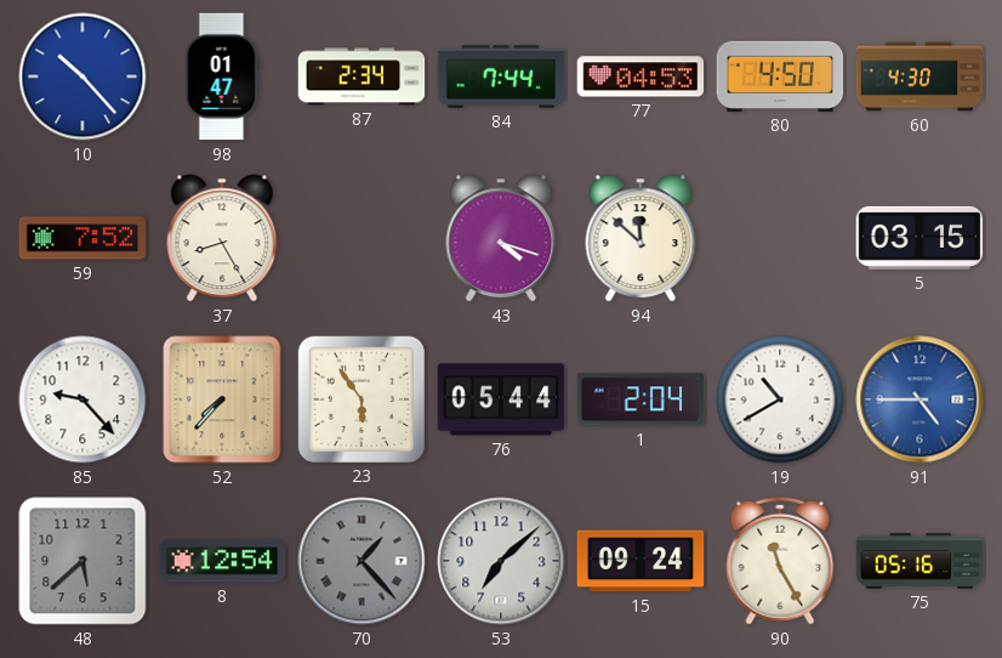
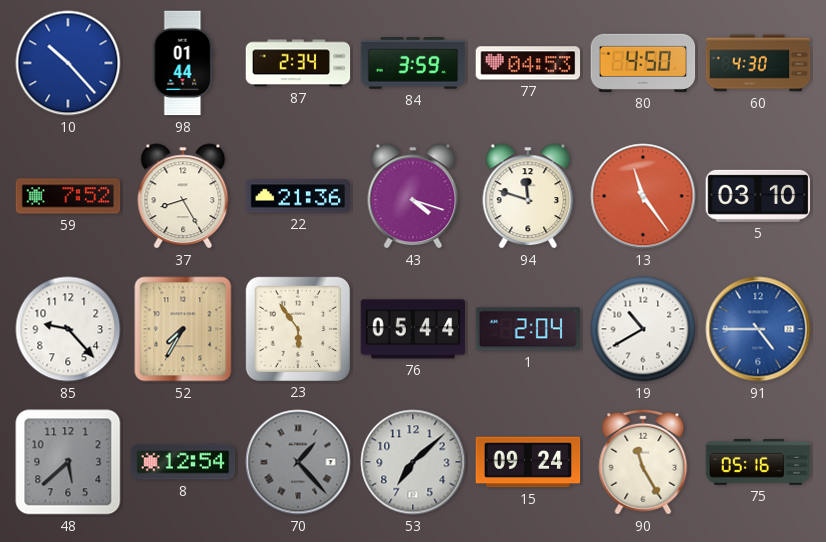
98: 01:47 -> 01:44 (183, 63)
84: 7:44 -> 3:59 (413, 63)
22: none -> 21:36 (298, 196)
94: 11:52 -> 11:48 (528, 196)
13: none -> 11:24 (643, 196)
5: 03:15 -> 03:10 (758, 196)
52: 7:37 -> 7:35 (183, 329)
